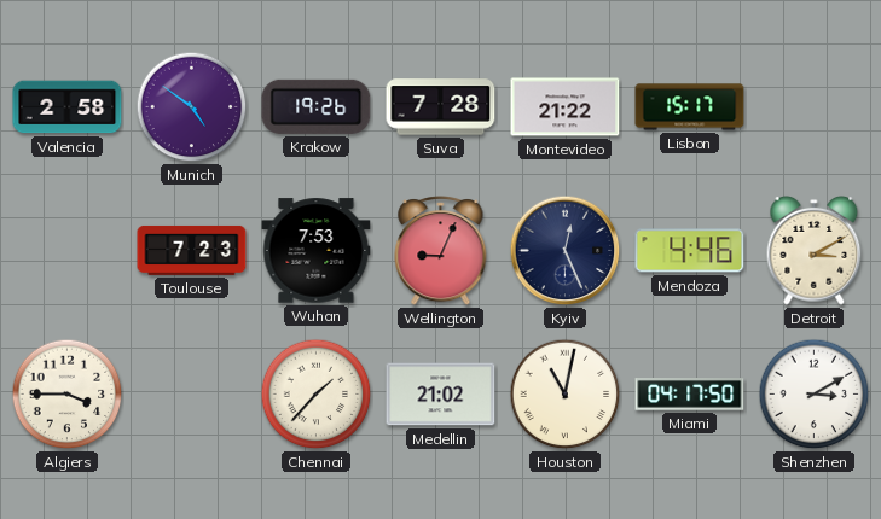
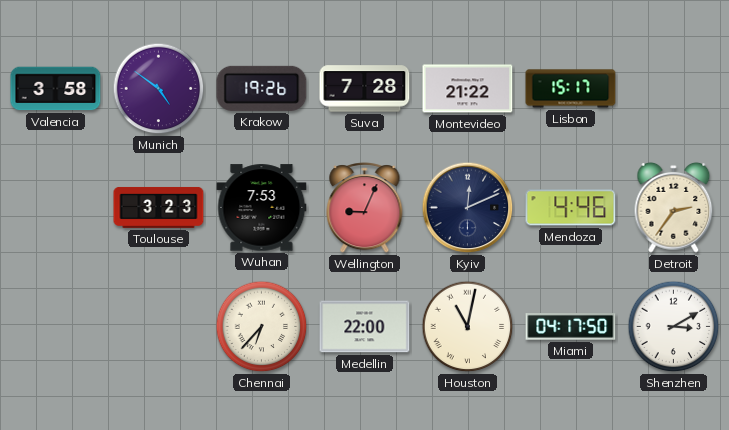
Valencia: 2:58 -> 3:58 (56, 89)
Toulouse: 7:23 -> 3:23 (159, 207)
Kyiv: 12:26 -> 12:11 (468, 208)
Detroit: 3:10 -> 2:36 (674, 207)
Algiers: 3:45 -> none (68, 395)
Chennai: 1:37 -> 6:37 (262, 327)
Medellin: 21:02 -> 22:00 (365, 327)
